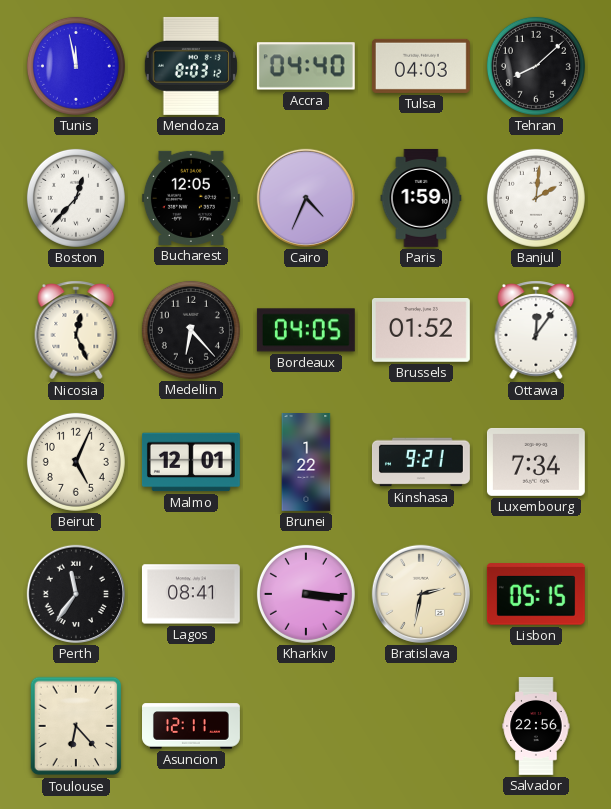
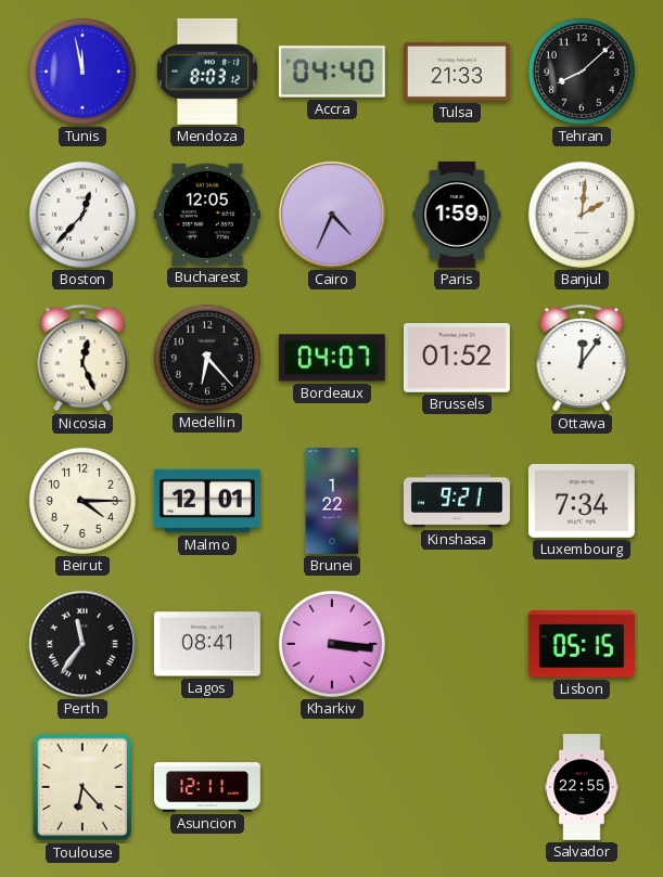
Tulsa: 04:03 -> 21:33 (457, 72)
Bordeaux: 04:05 -> 04:07 (332, 358)
Beirut: 5:04 -> 4:15 (82, 501)
Bratislava: 2:32 -> none (421, 594)
Salvador: 22:56 -> 22:55 (582, 788)
